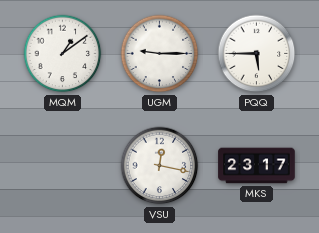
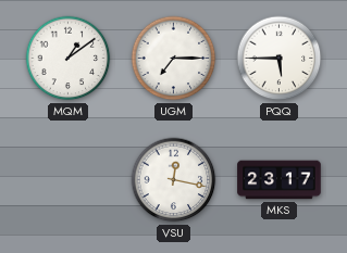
UGM: 9:15 -> 7:15 (174, 59)
